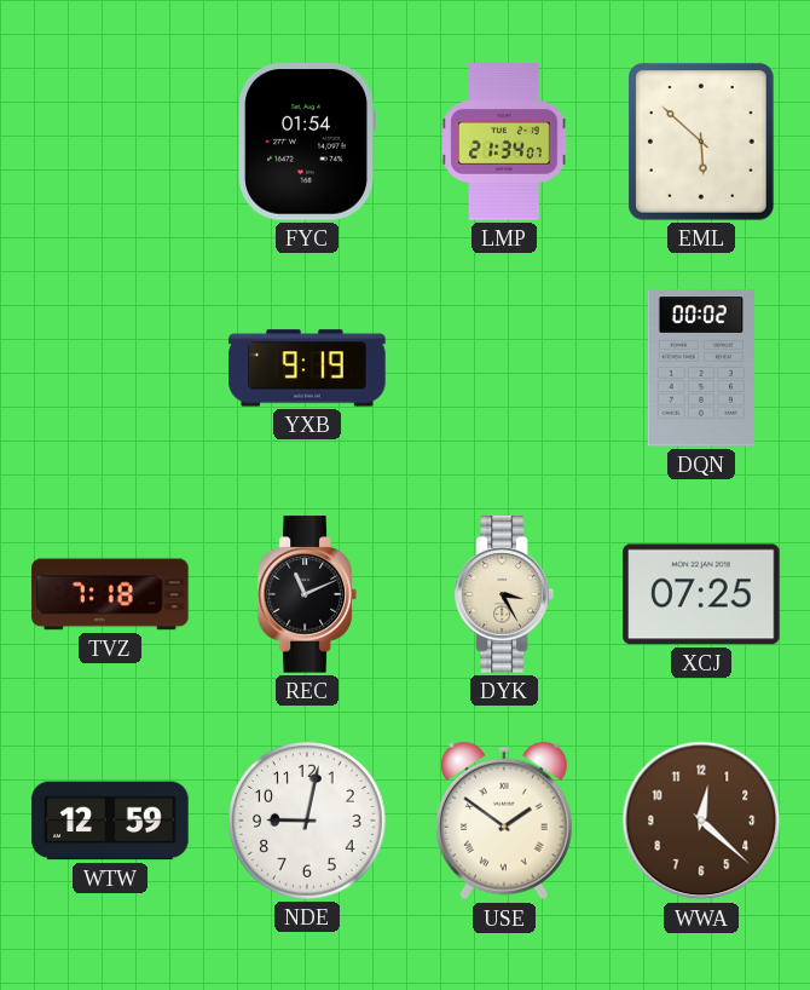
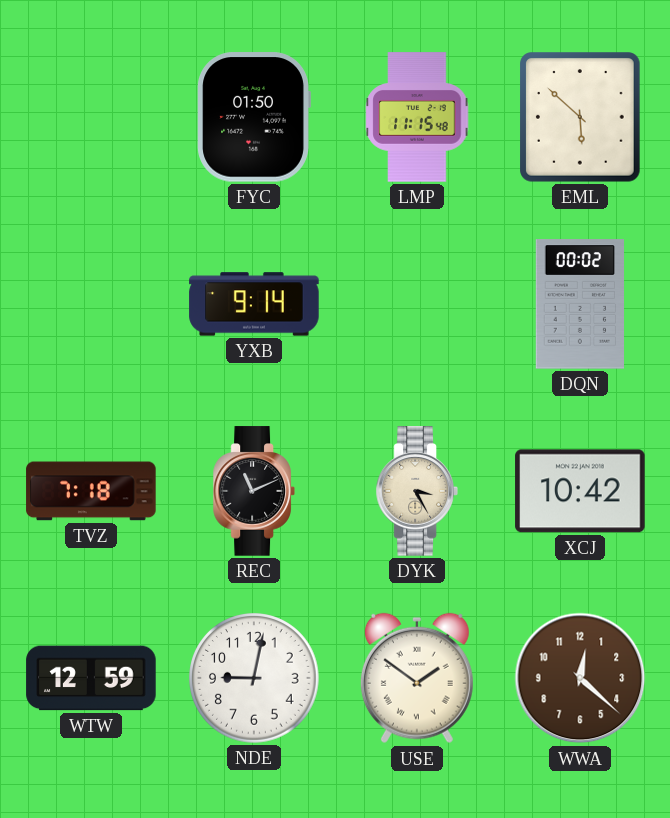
FYC: 01:54 -> 01:50 (254, 117)
LMP: 21:34 -> 11:15 (417, 117)
YXB: 9:19 -> 9:14 (254, 304)
XCJ: 07:25 -> 10:42 (580, 491)
